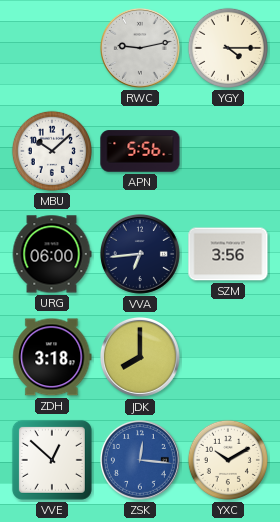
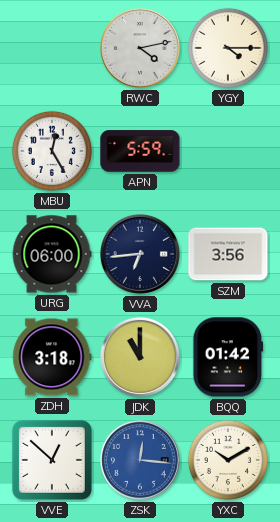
RWC: 9:13 -> 4:13 (140, 48)
MBU: 10:08 -> 12:25 (52, 151)
APN: 5:56 -> 5:59 (140, 151)
JDK: 8:00 -> 11:00 (140, 357)
BQQ: none -> 01:42 (228, 357)
